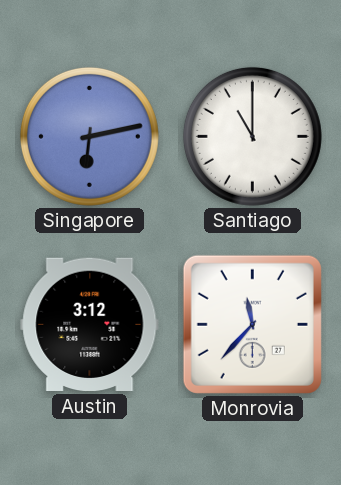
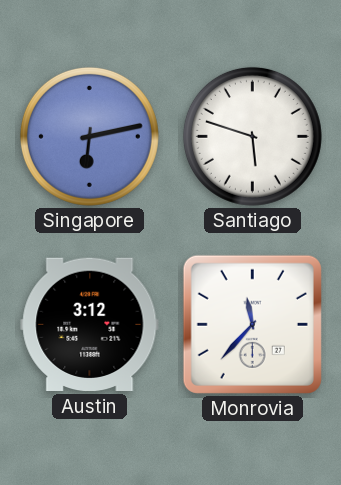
Santiago: 11:00 -> 5:48 (252, 136)
